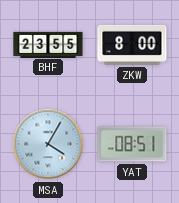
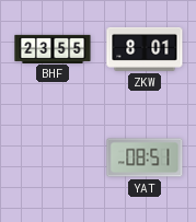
ZKW: 8:00 -> 8:01 (145, 49)
MSA: 4:05 -> none (48, 144)
